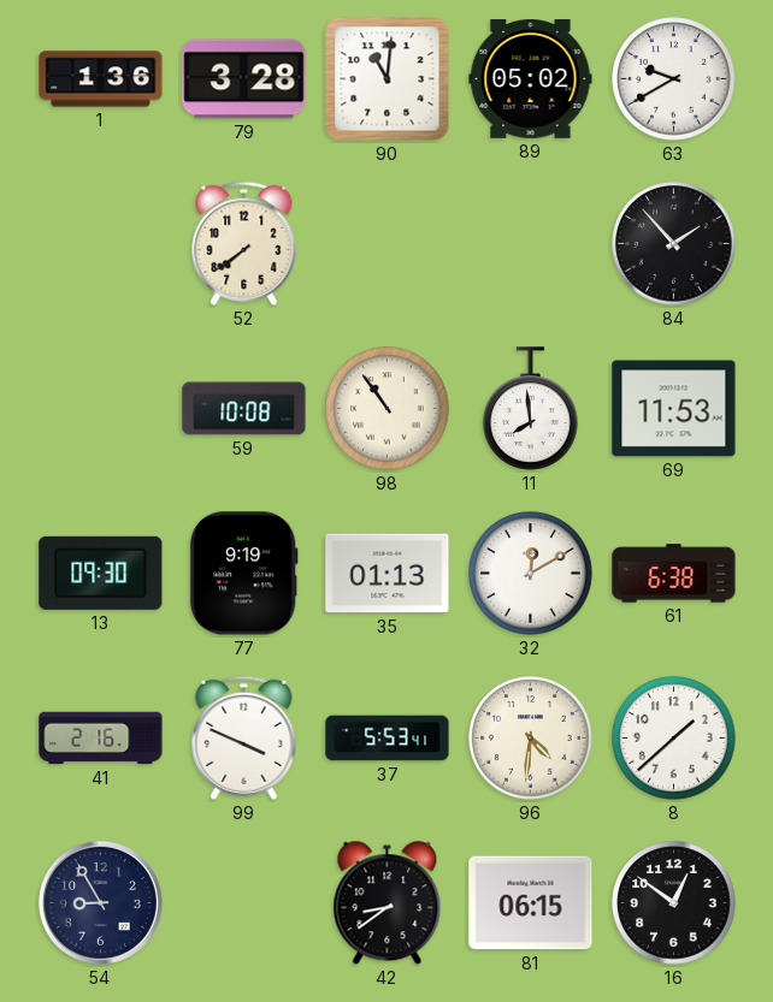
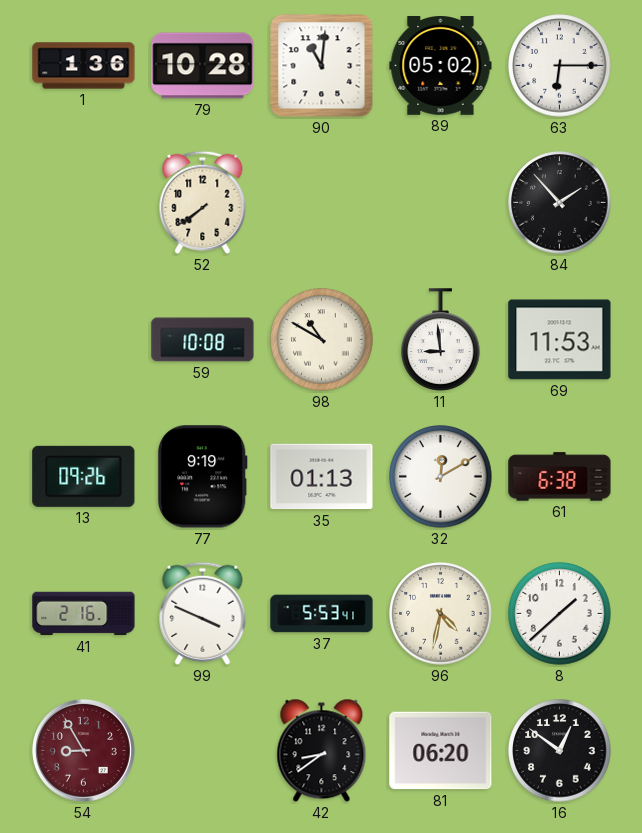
79: 3:28 -> 10:28 (203, 66)
63: 9:40 -> 6:15 (560, 66)
98: 10:54 -> 10:50 (322, 340)
11: 7:59 -> 8:59 (441, 340)
13: 09:30 -> 09:26 (84, 476)
96: 4:31 -> 4:32 (441, 614)
54 dial: navy -> burgundy (83, 750)
81: 06:15 -> 06:20 (441, 751)
